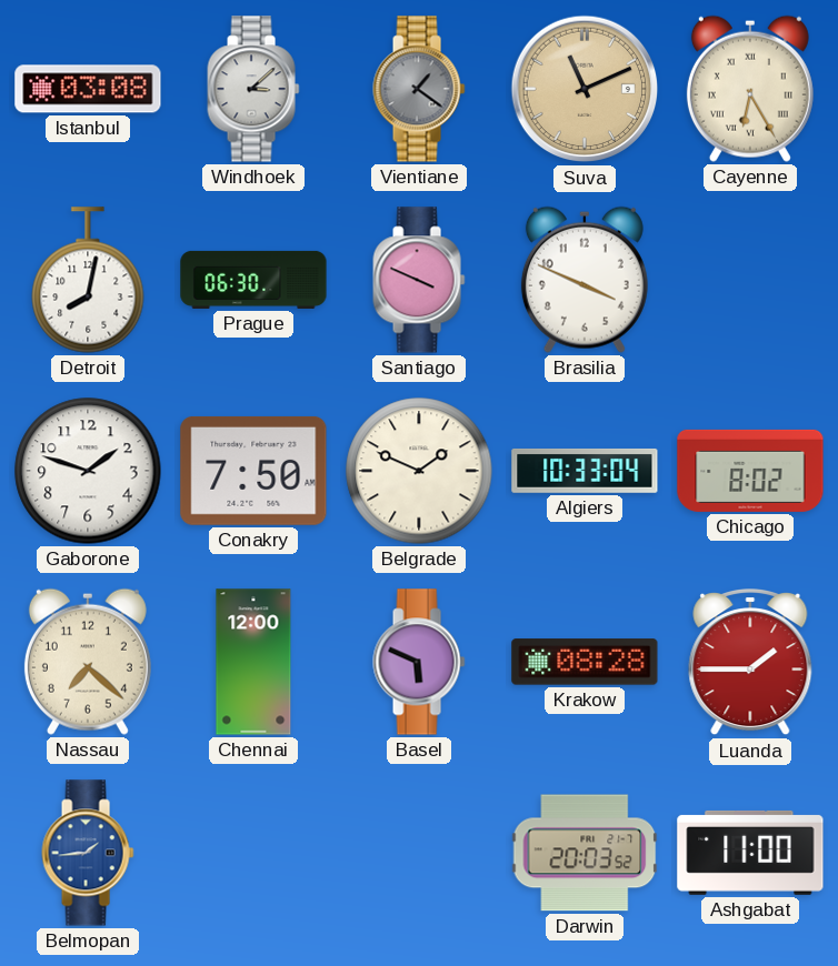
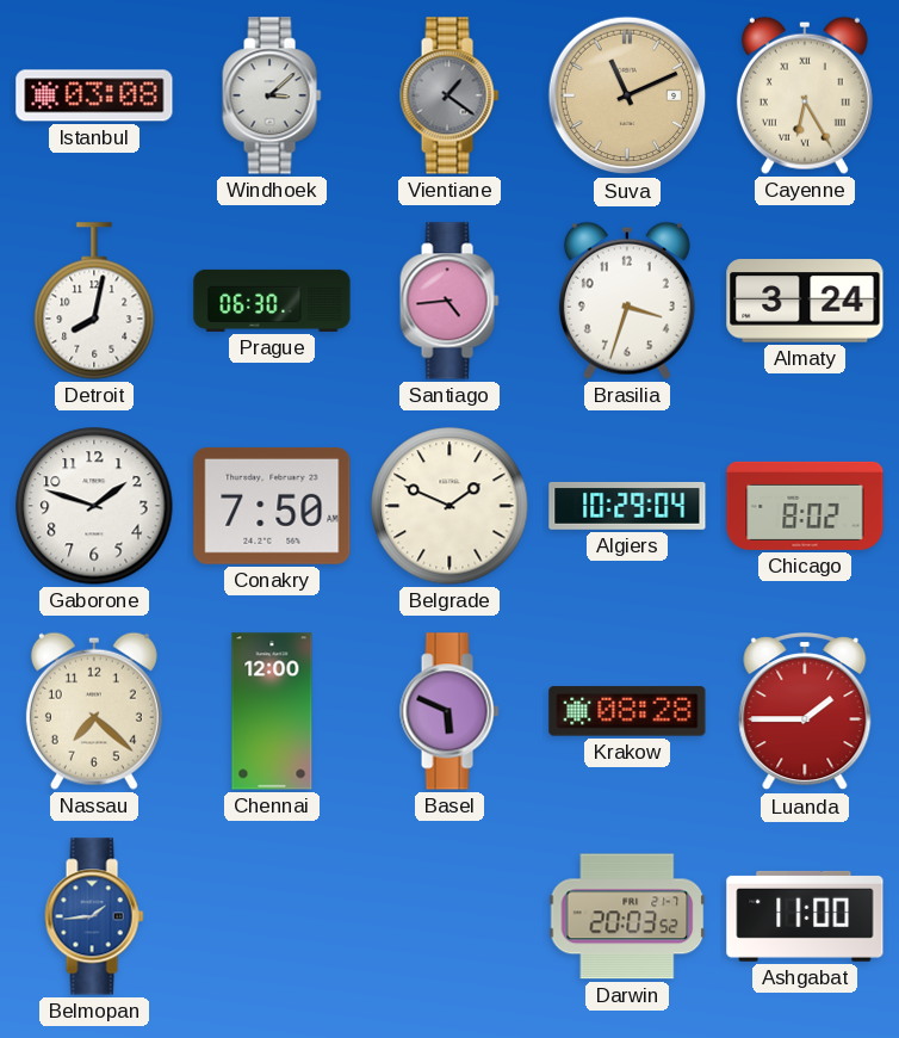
Santiago: 3:49 -> 4:44 (449, 301)
Brasilia: 3:49 -> 3:33 (627, 301)
Almaty: none -> 3:24 (805, 301)
Algiers: 10:33 -> 10:29 (627, 506)
